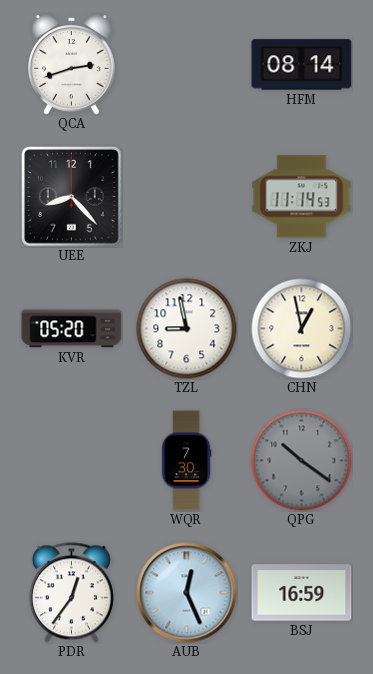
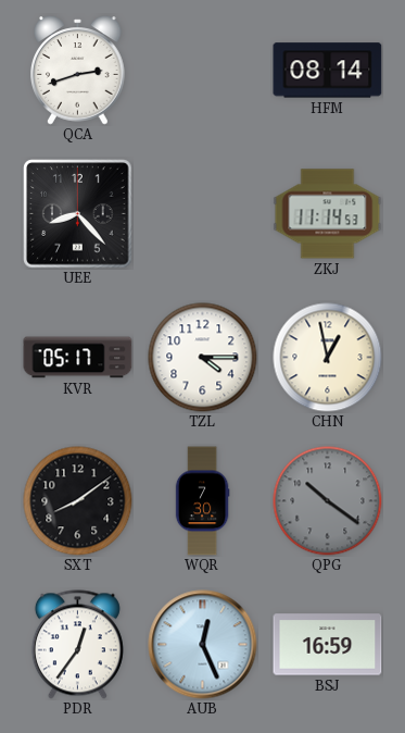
KVR: 05:20 -> 05:17 (78, 358)
TZL: 8:58 -> 4:15 (203, 358)
SXT: none -> 8:09 (78, 501)
